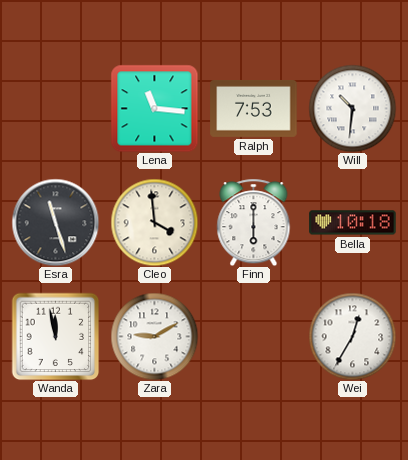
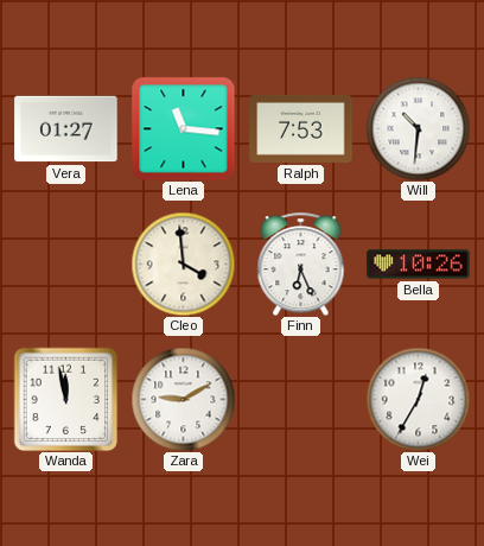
Vera: none -> 01:27 (66, 129)
Esra: 11:27 -> none (55, 222)
Finn: 6:00 -> 6:26 (301, 264)
Bella: 10:18 -> 10:26 (419, 265)
